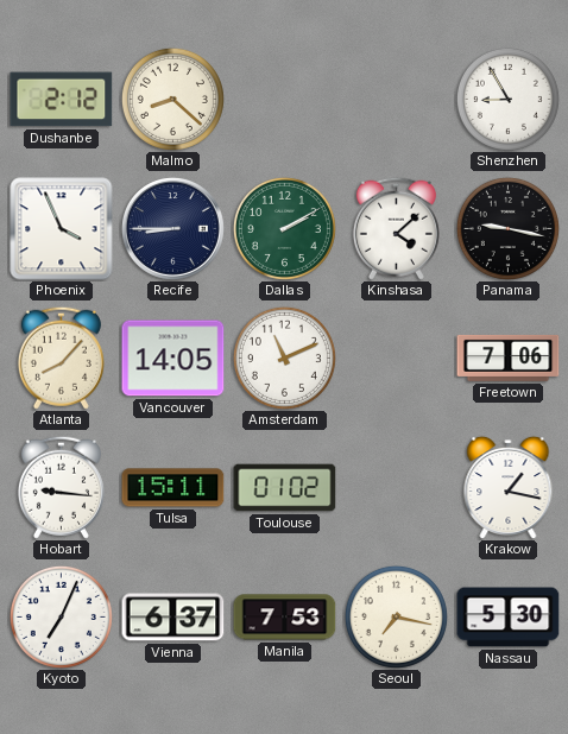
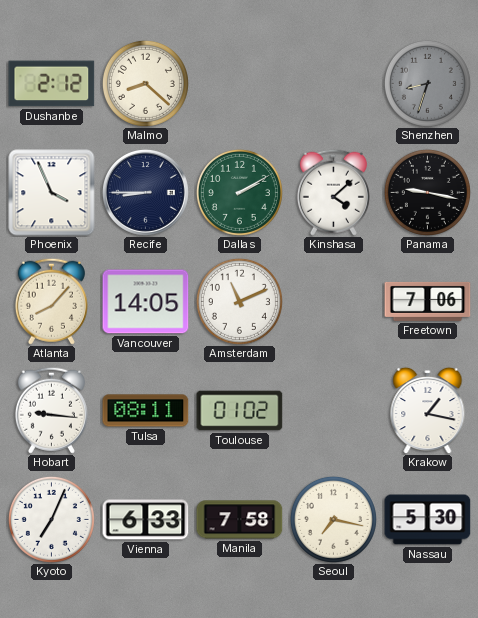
Shenzhen: 8:55 -> 8:33 (427, 83)
Shenzhen dial: white -> grey (427, 83)
Tulsa: 15:11 -> 08:11 (146, 411)
Vienna: 6:37 -> 6:33 (146, 520)
Manila: 7:53 -> 7:58 (240, 520)
